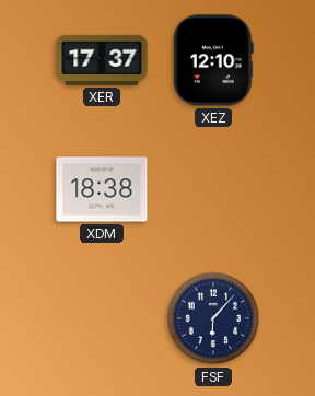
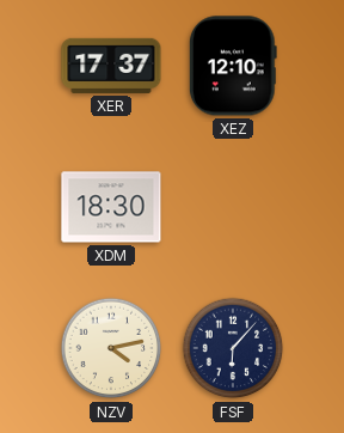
XDM: 18:38 -> 18:30 (111, 207)
NZV: none -> 4:13 (111, 348)
